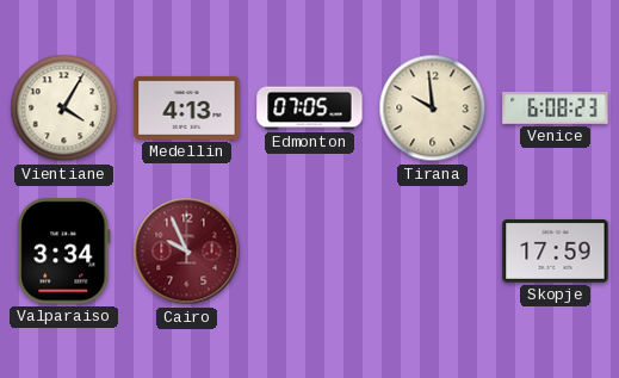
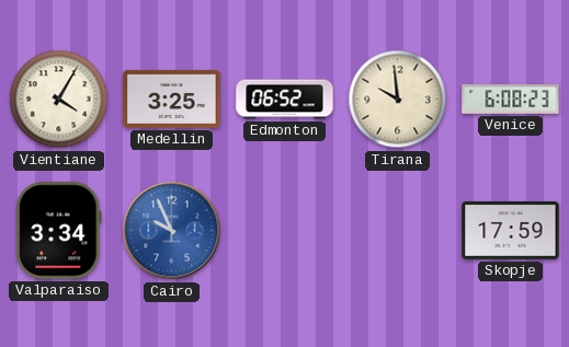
Medellin: 4:13 -> 3:25 (172, 99)
Edmonton: 07:05 -> 06:52 (285, 100)
Cairo dial: burgundy -> blue (172, 231)
